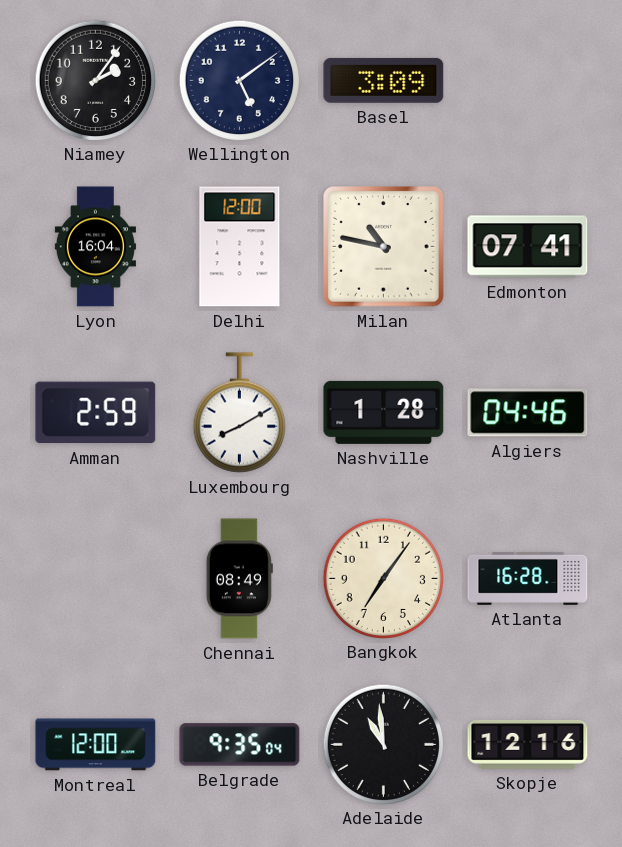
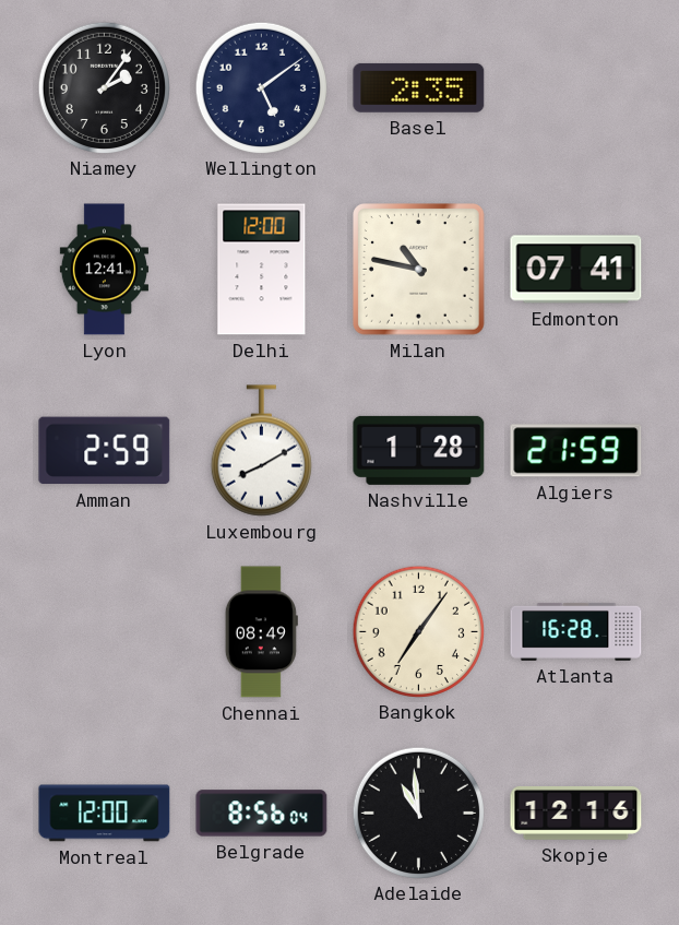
Basel: 3:09 -> 2:35 (419, 87)
Lyon: 16:04 -> 12:41 (104, 270)
Algiers: 04:46 -> 21:59 (576, 451)
Belgrade: 9:35 -> 8:56 (262, 814)
